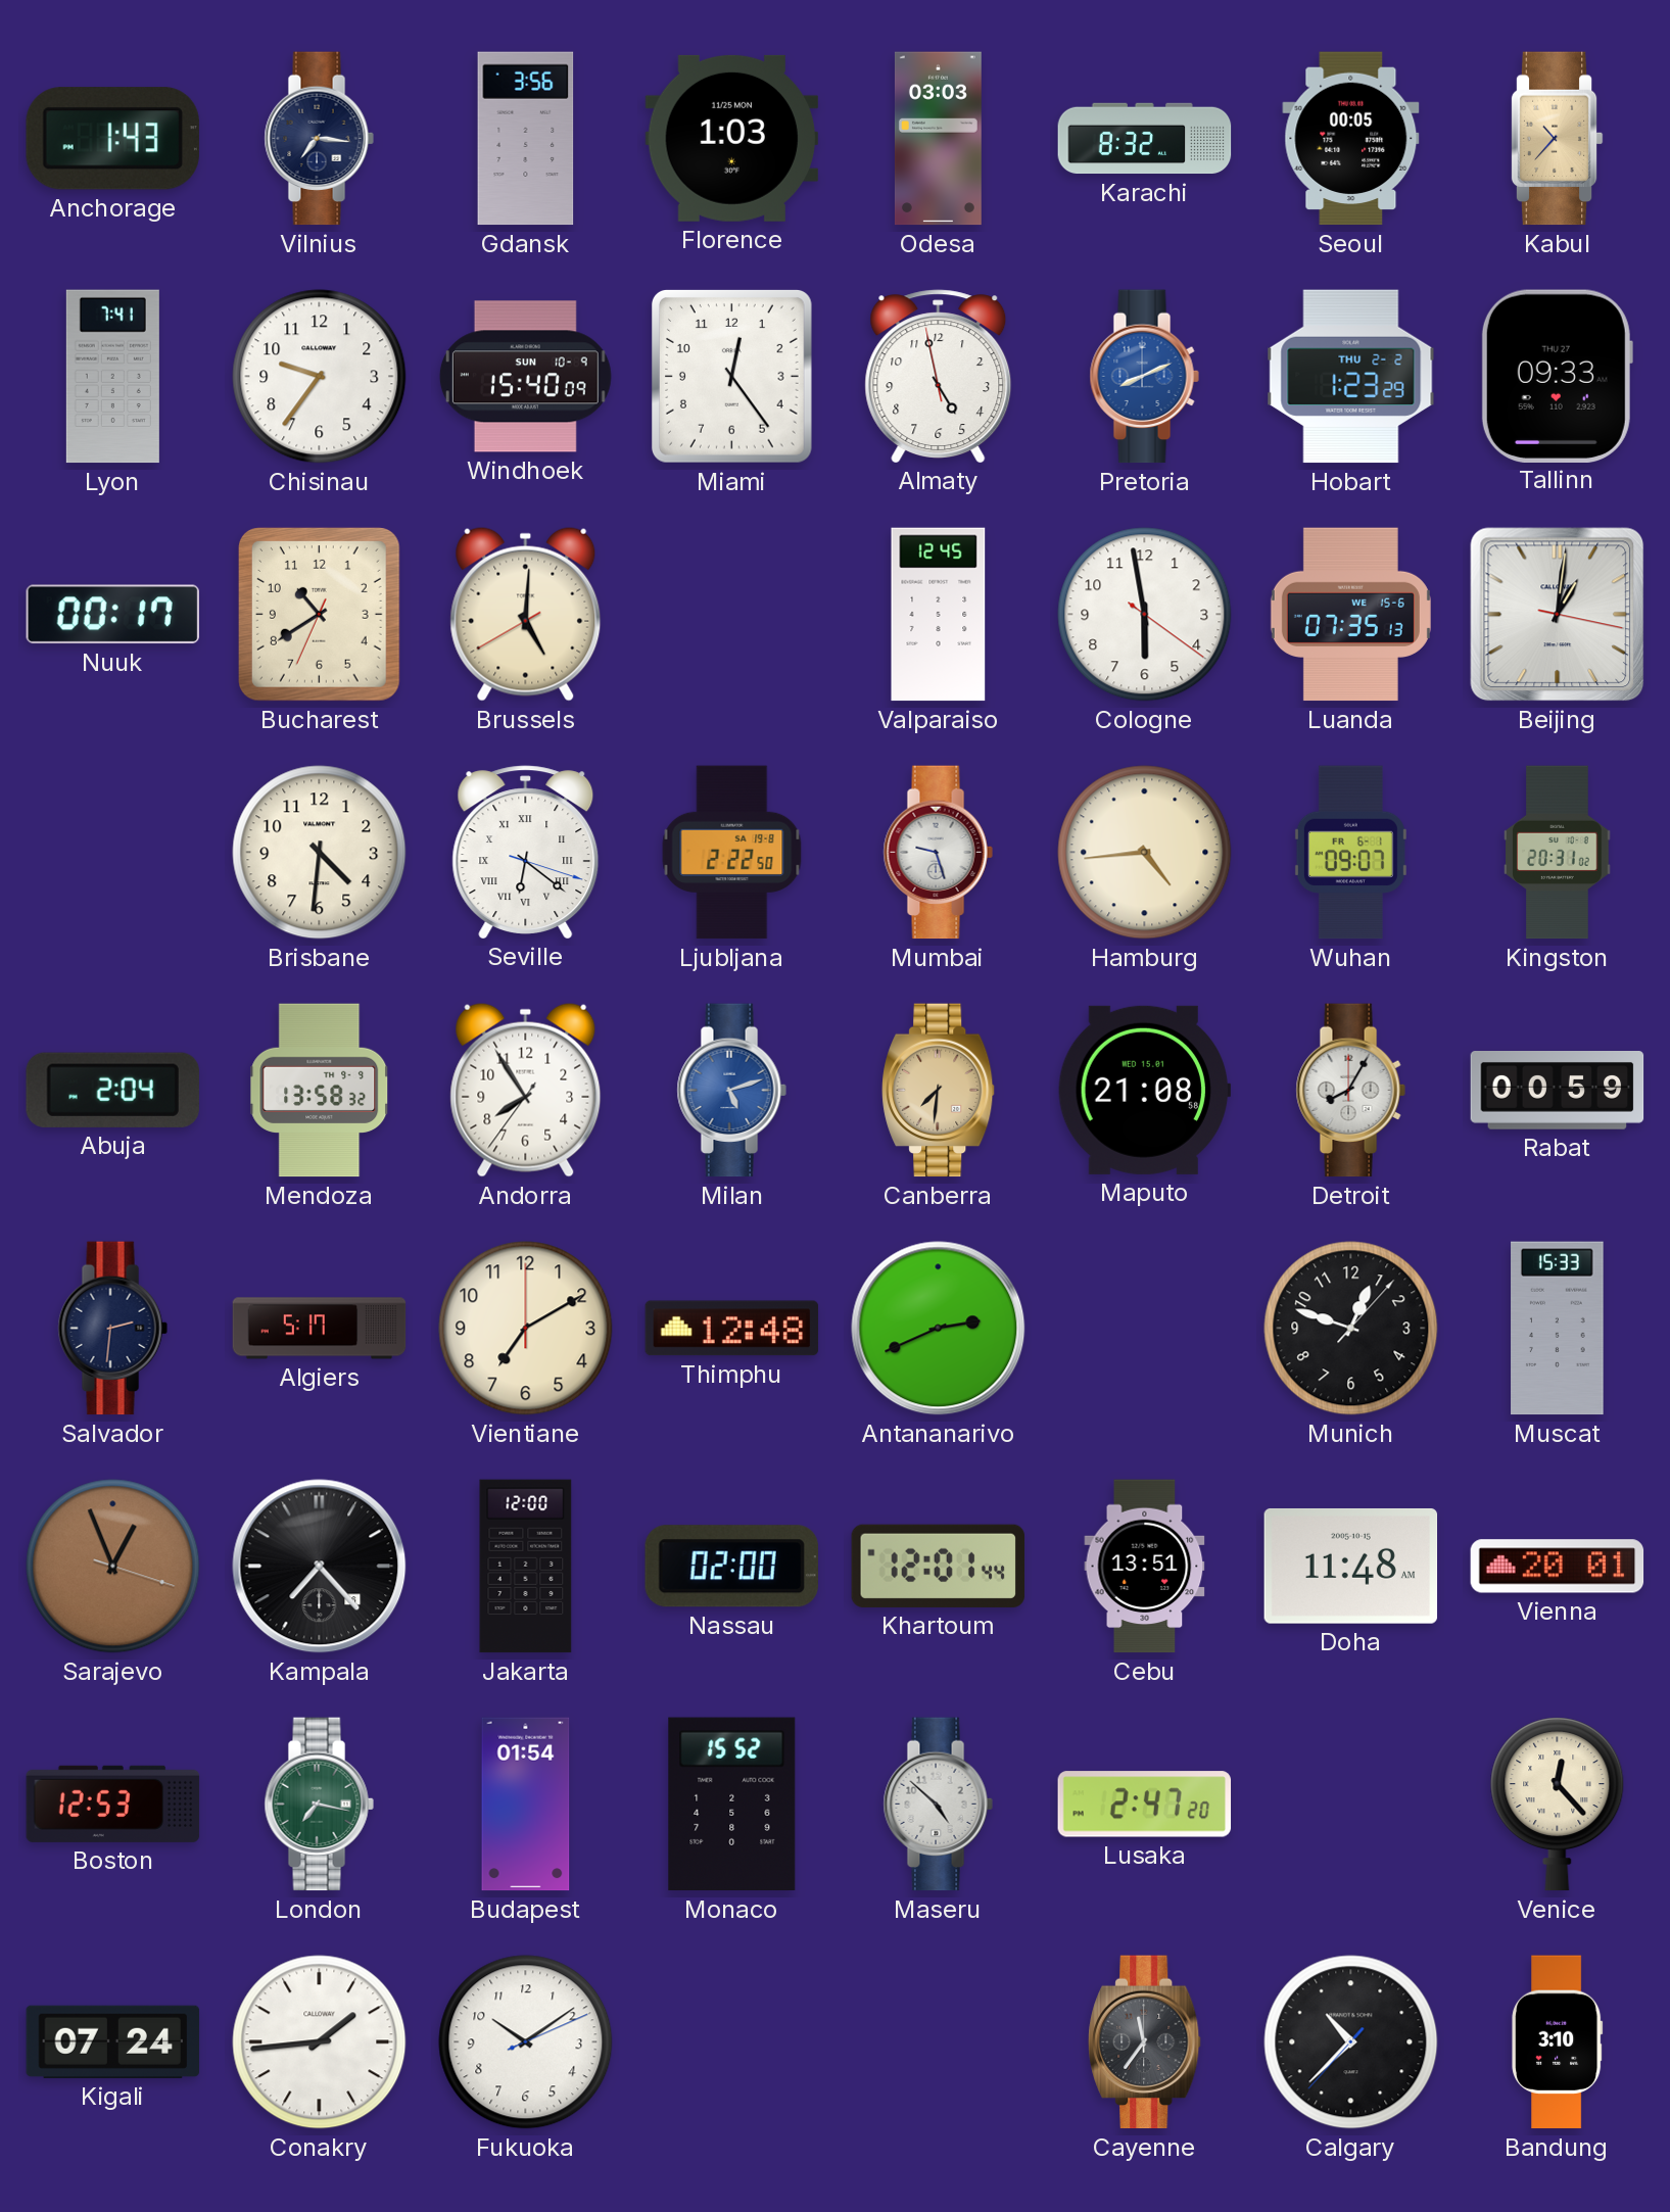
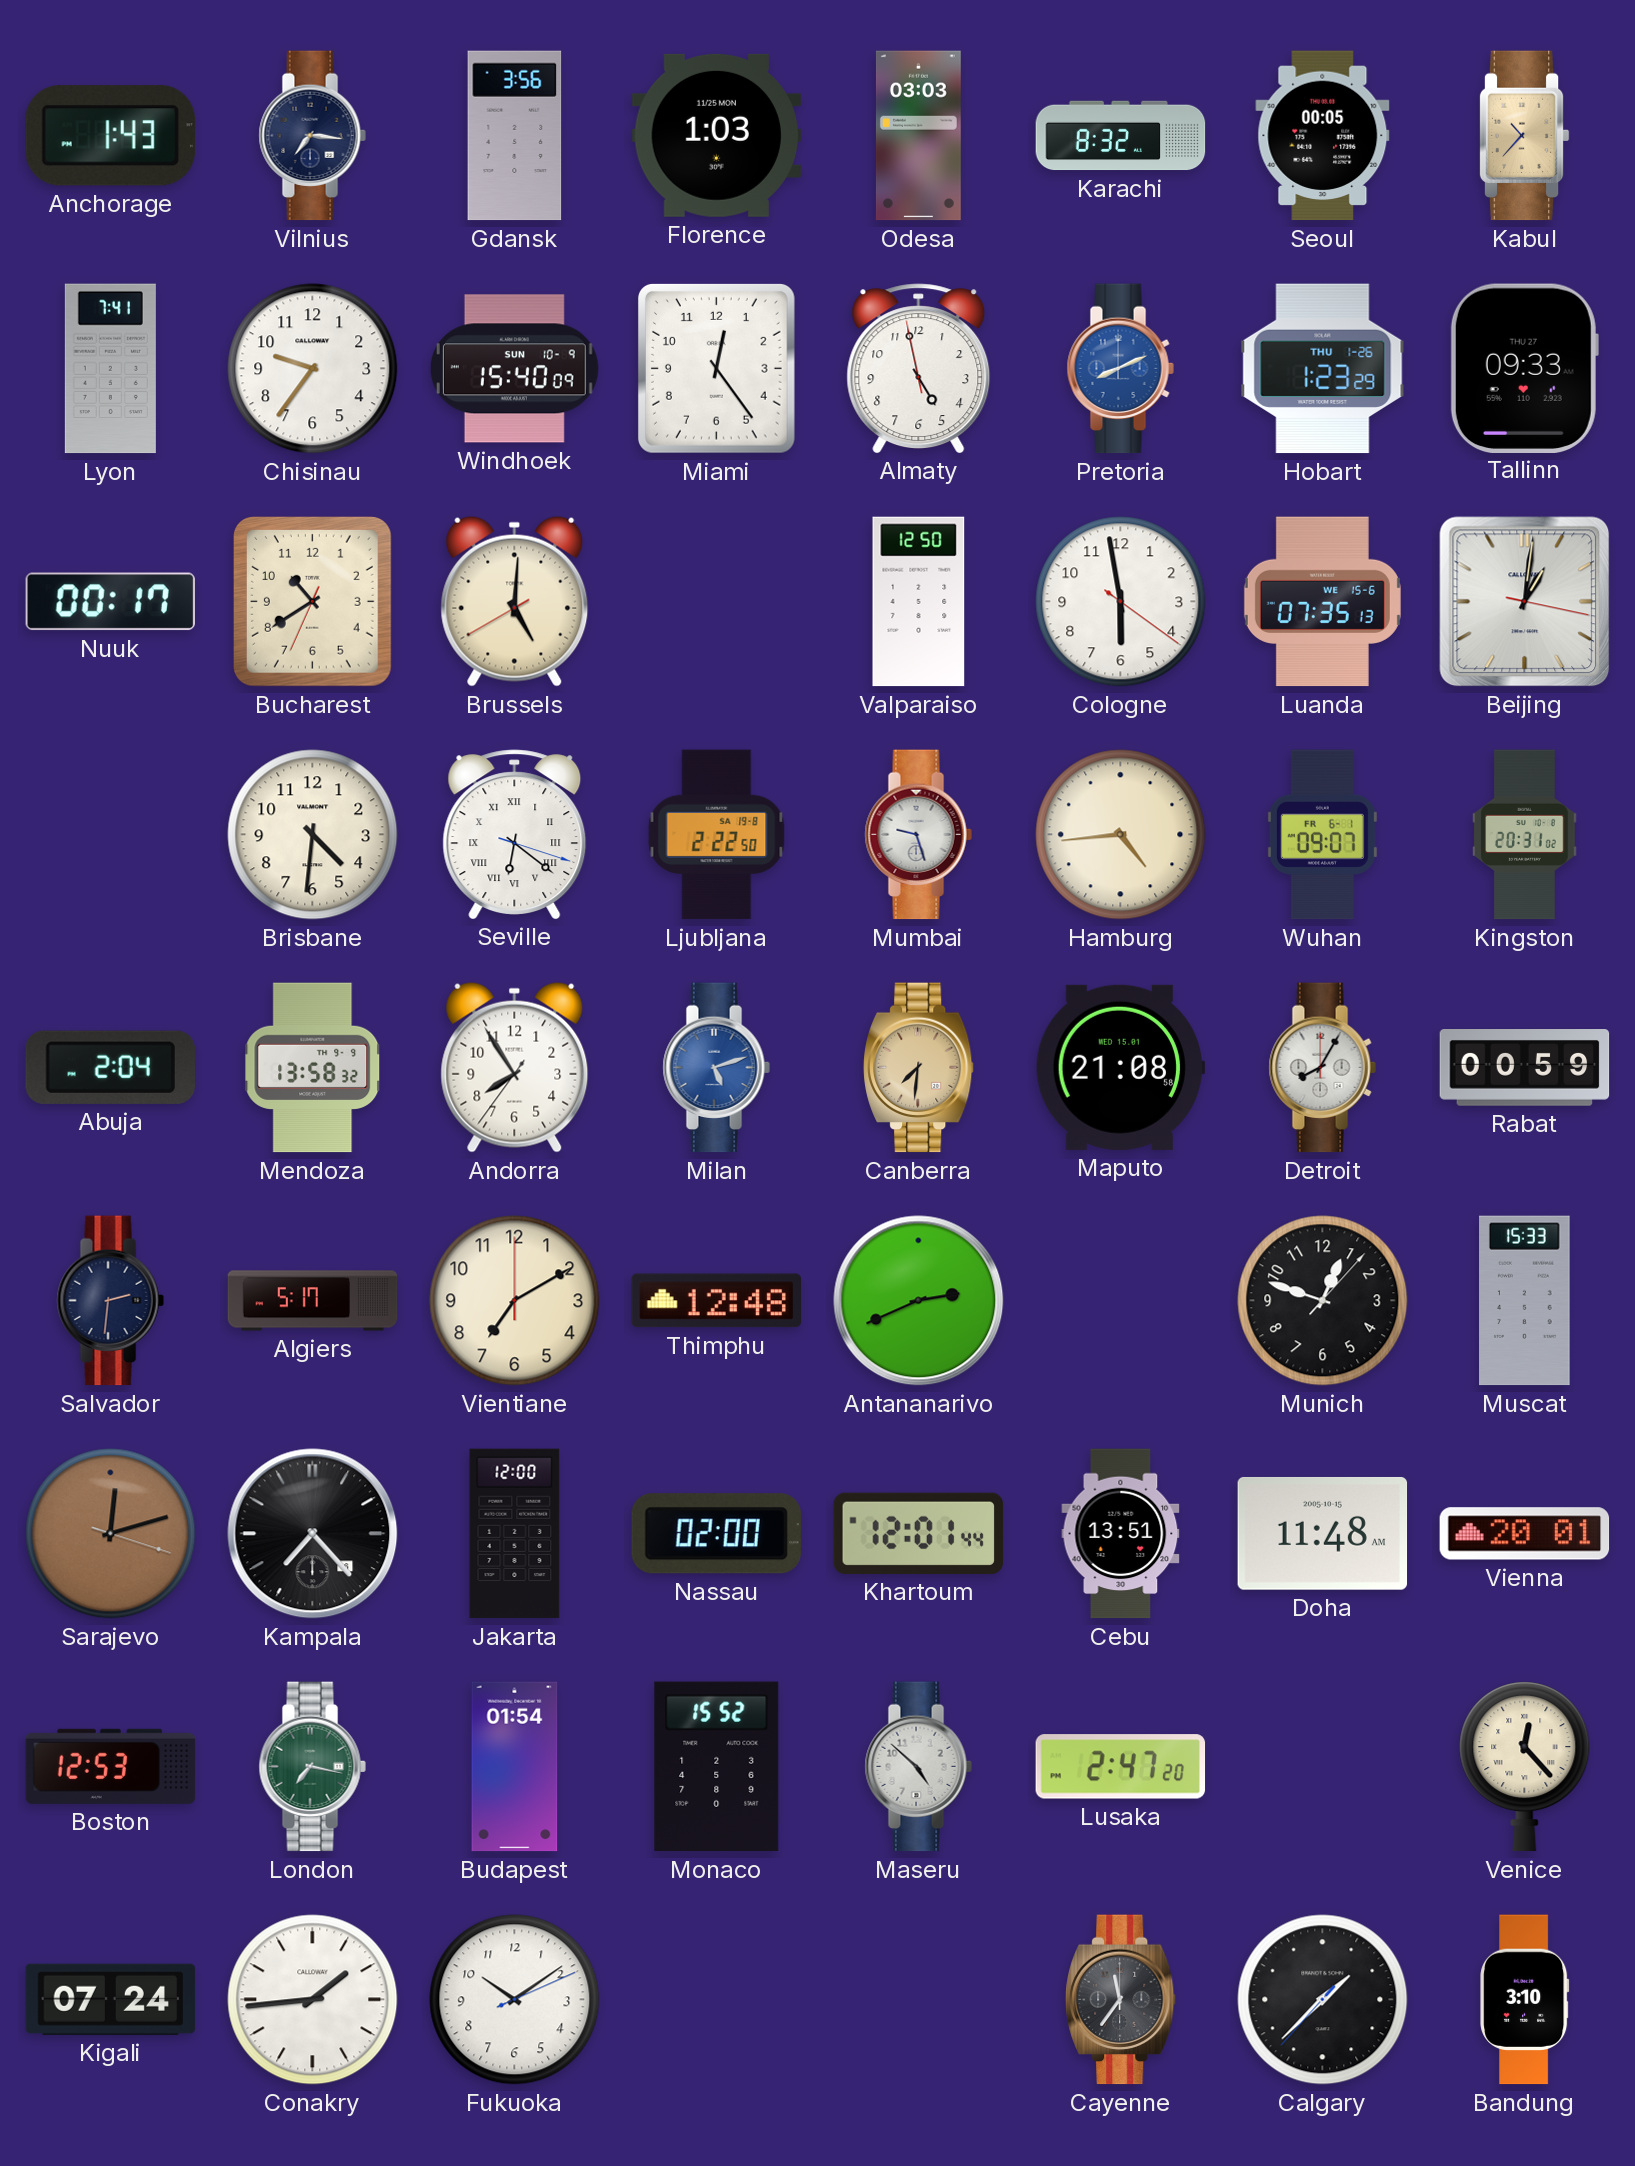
Hobart date: THU 2-2 -> THU 1-26 (1323, 369)
Valparaiso: 12:45 -> 12:50 (919, 602)
Sarajevo: 12:56 -> 12:12 (111, 1534)
Calgary: 10:37 -> 1:37 (1323, 2000)
